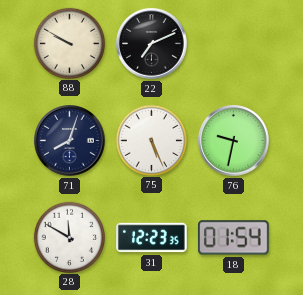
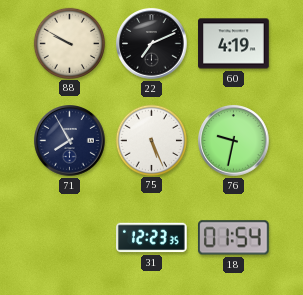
60: none -> 4:19 (234, 44)
71: 8:03 -> 7:55 (70, 141)
28: 11:50 -> none (69, 237)
